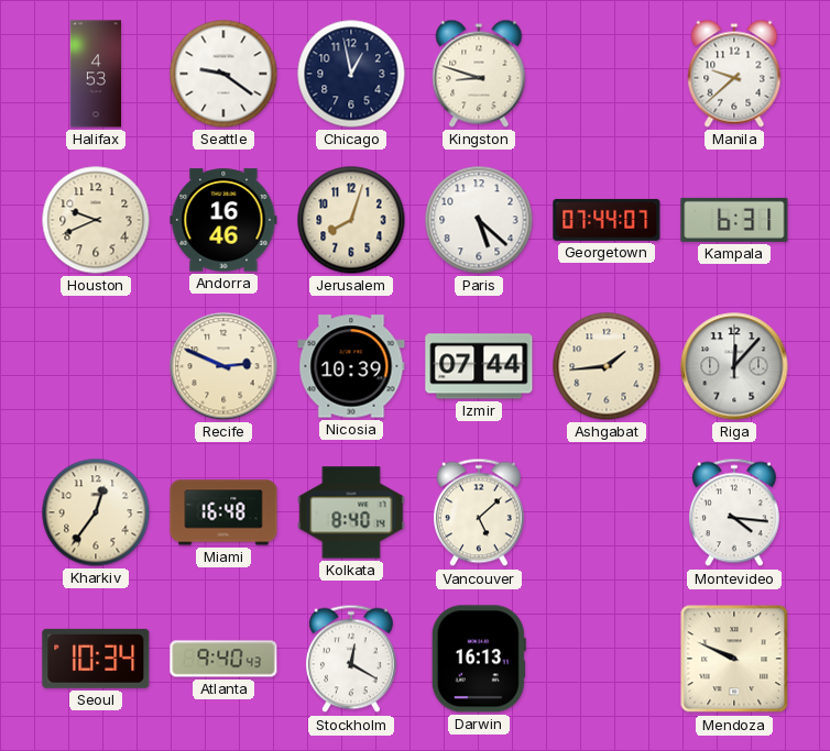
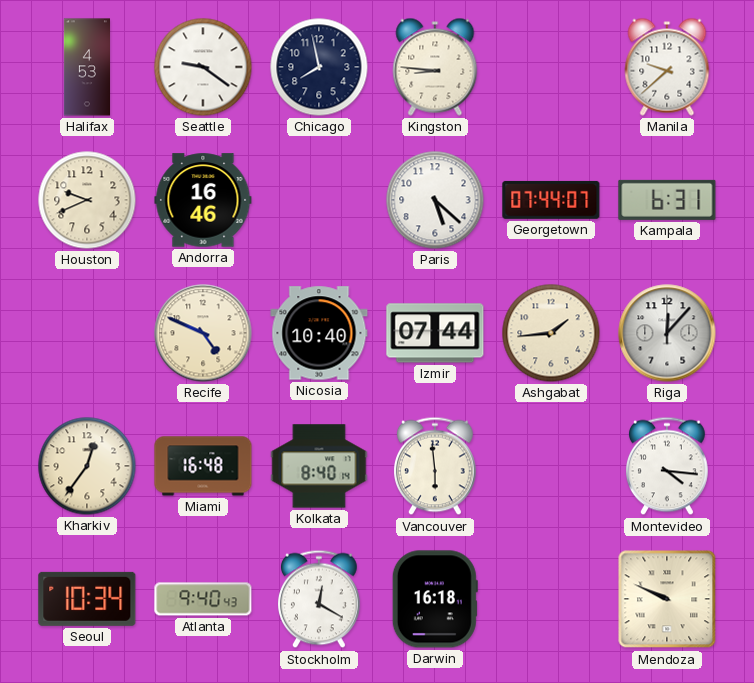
Chicago: 12:58 -> 7:58 (319, 67)
Kingston: 8:48 -> 8:46 (435, 67)
Jerusalem: 8:03 -> none (351, 220)
Recife: 2:49 -> 4:49 (203, 333)
Nicosia: 10:39 -> 10:40 (319, 333)
Vancouver: 5:08 -> 5:59 (436, 466)
Darwin: 16:13 -> 16:18 (435, 599)
